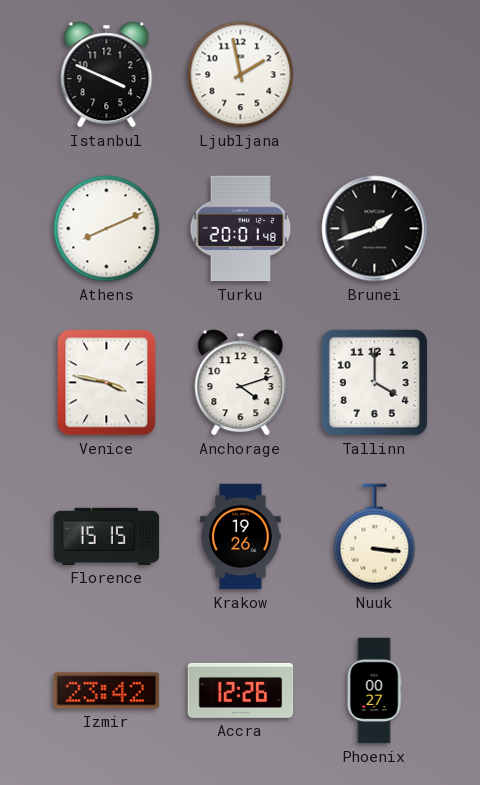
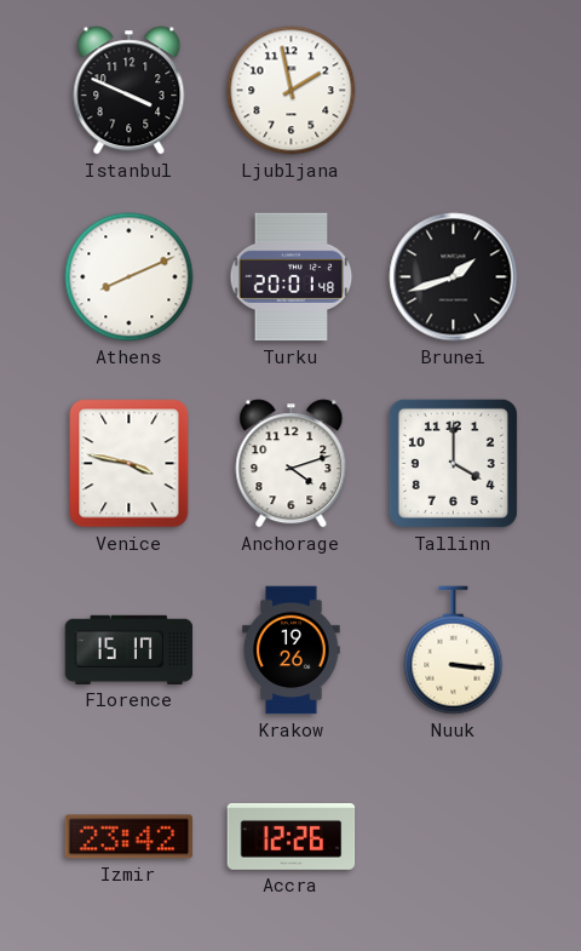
Florence: 15:15 -> 15:17 (130, 649)
Phoenix: 00:27 -> none (374, 691)
